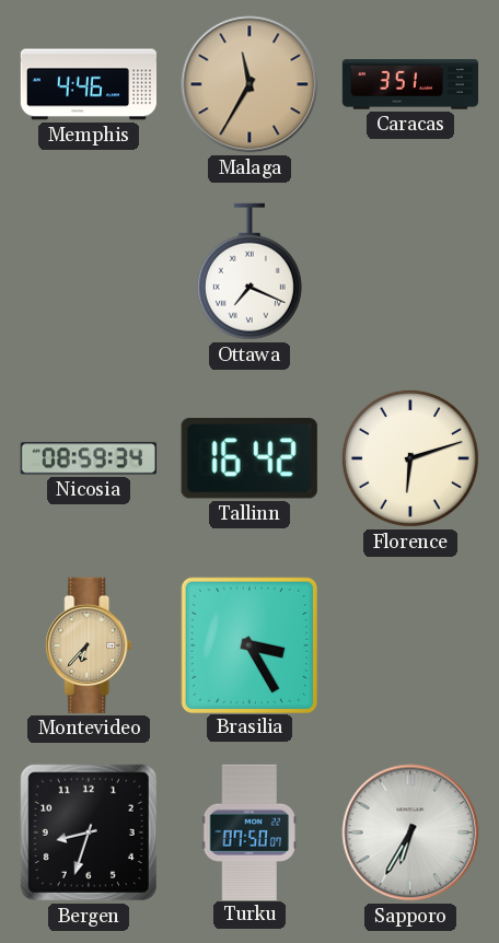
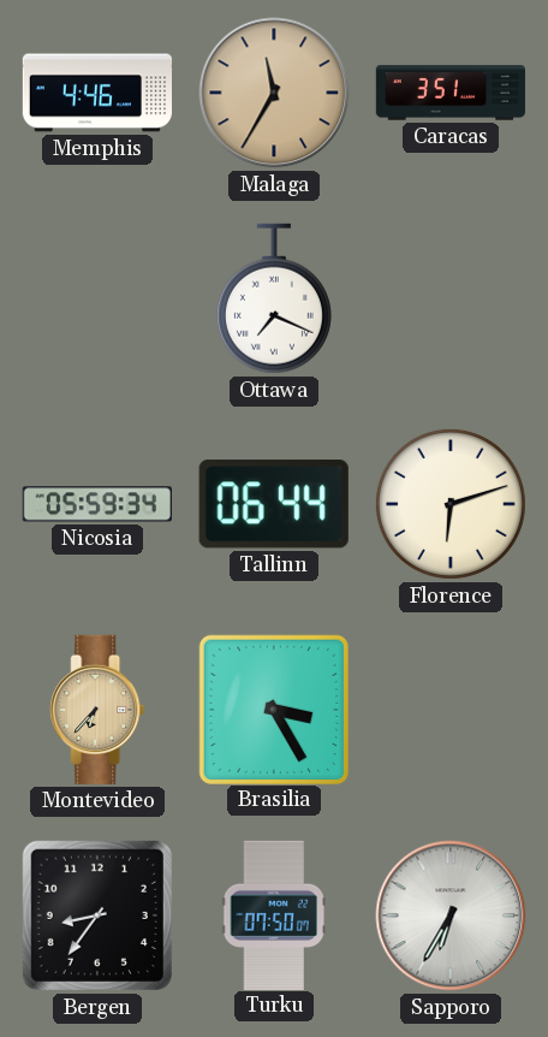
Nicosia: 08:59 -> 05:59 (97, 504)
Tallinn: 16:42 -> 06:44 (274, 504)
Bergen: 8:33 -> 8:36 (97, 915)
